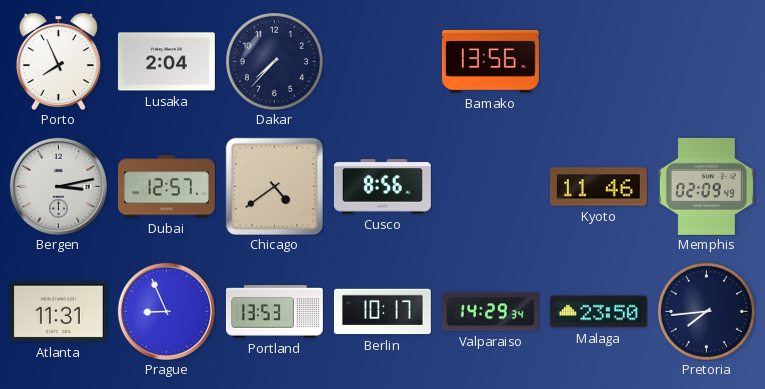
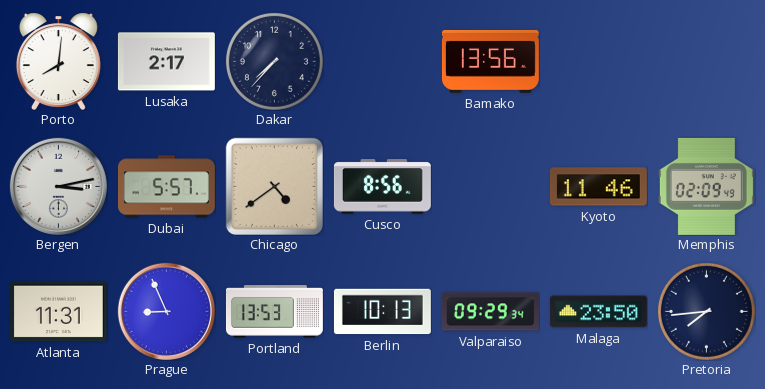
Porto: 7:56 -> 8:01 (58, 61)
Lusaka: 2:04 -> 2:17 (166, 62)
Dubai: 12:57 -> 5:57 (166, 187)
Berlin: 10:17 -> 10:13 (382, 312)
Valparaiso: 14:29 -> 09:29 (490, 312)
